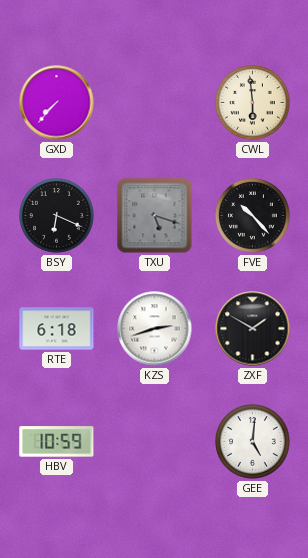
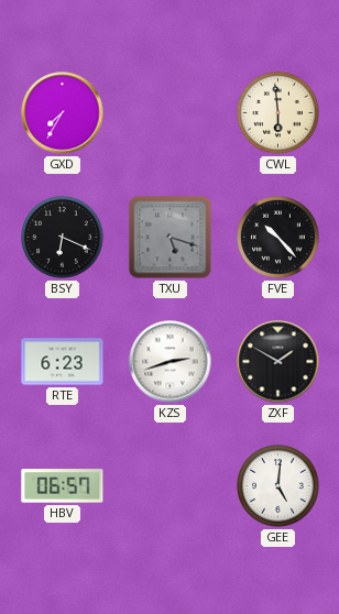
GXD: 7:37 -> 7:35 (63, 113)
RTE: 6:18 -> 6:23 (63, 362)
HBV: 10:59 -> 06:57 (63, 486)
